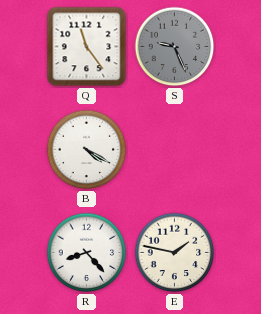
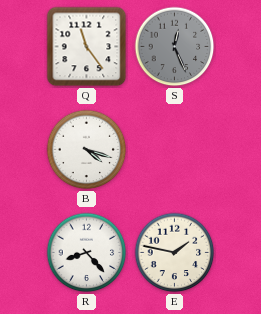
S: 9:26 -> 12:26 (175, 47)
B: 4:20 -> 4:18 (87, 150)
